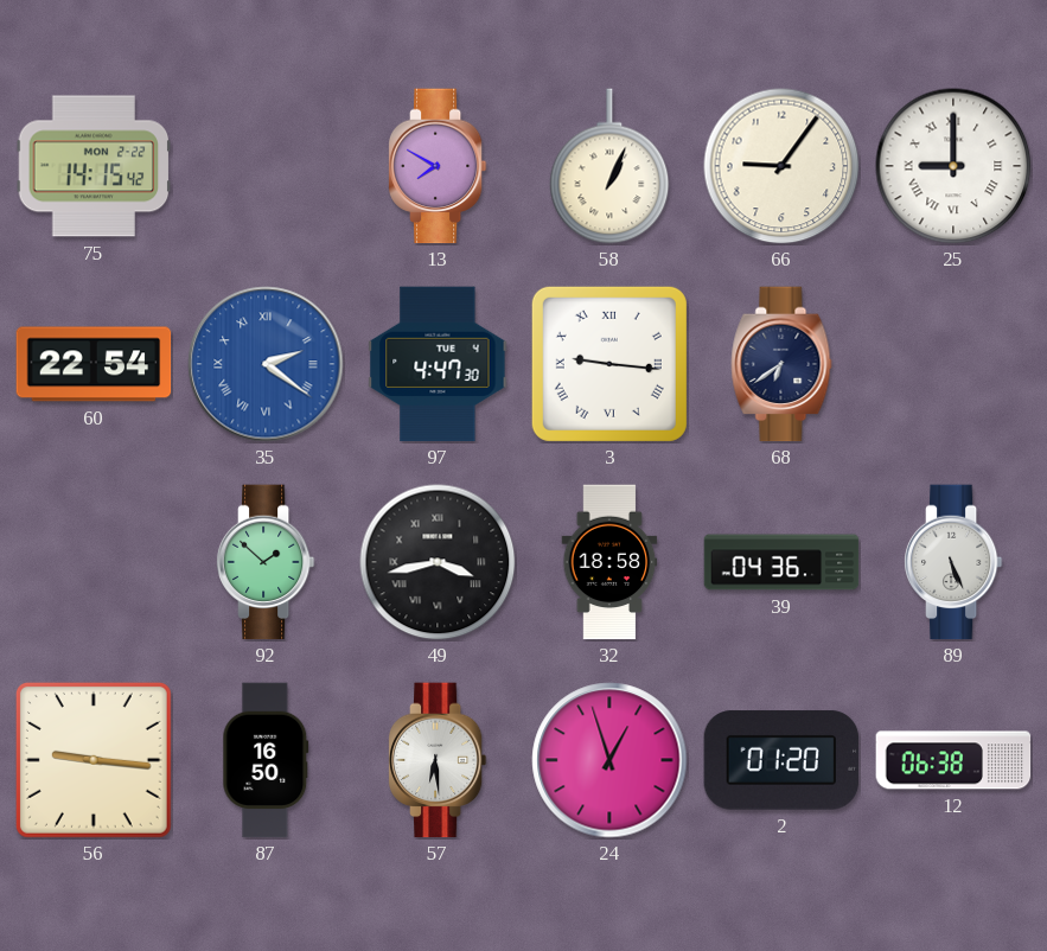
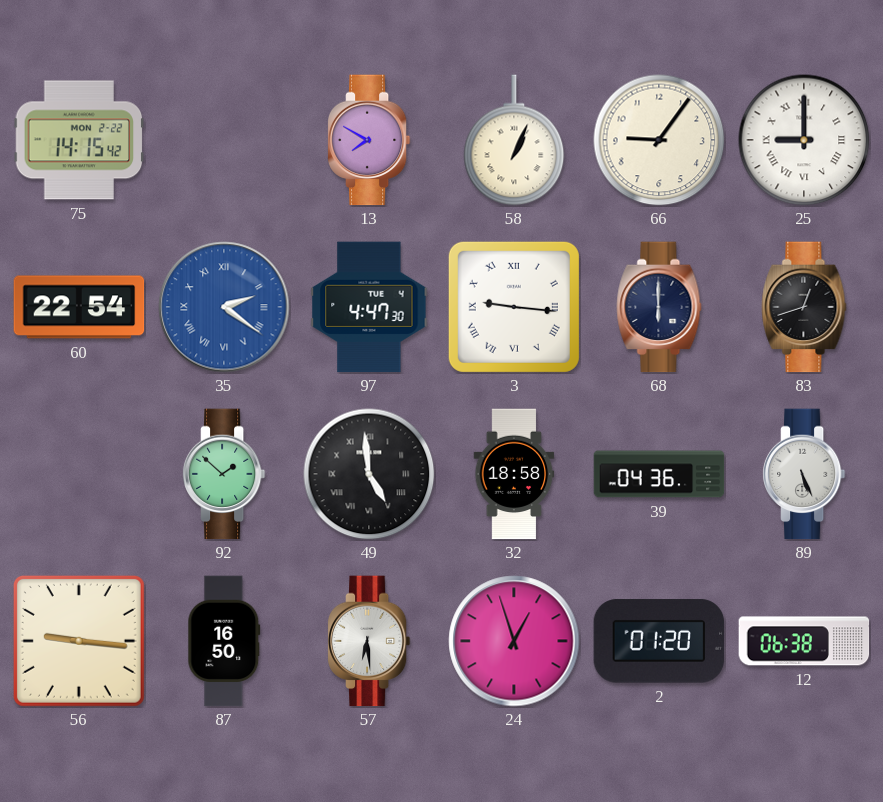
68: 6:39 -> 6:00 (659, 307)
83: none -> 12:42 (804, 307)
49: 3:43 -> 4:59 (369, 474)
